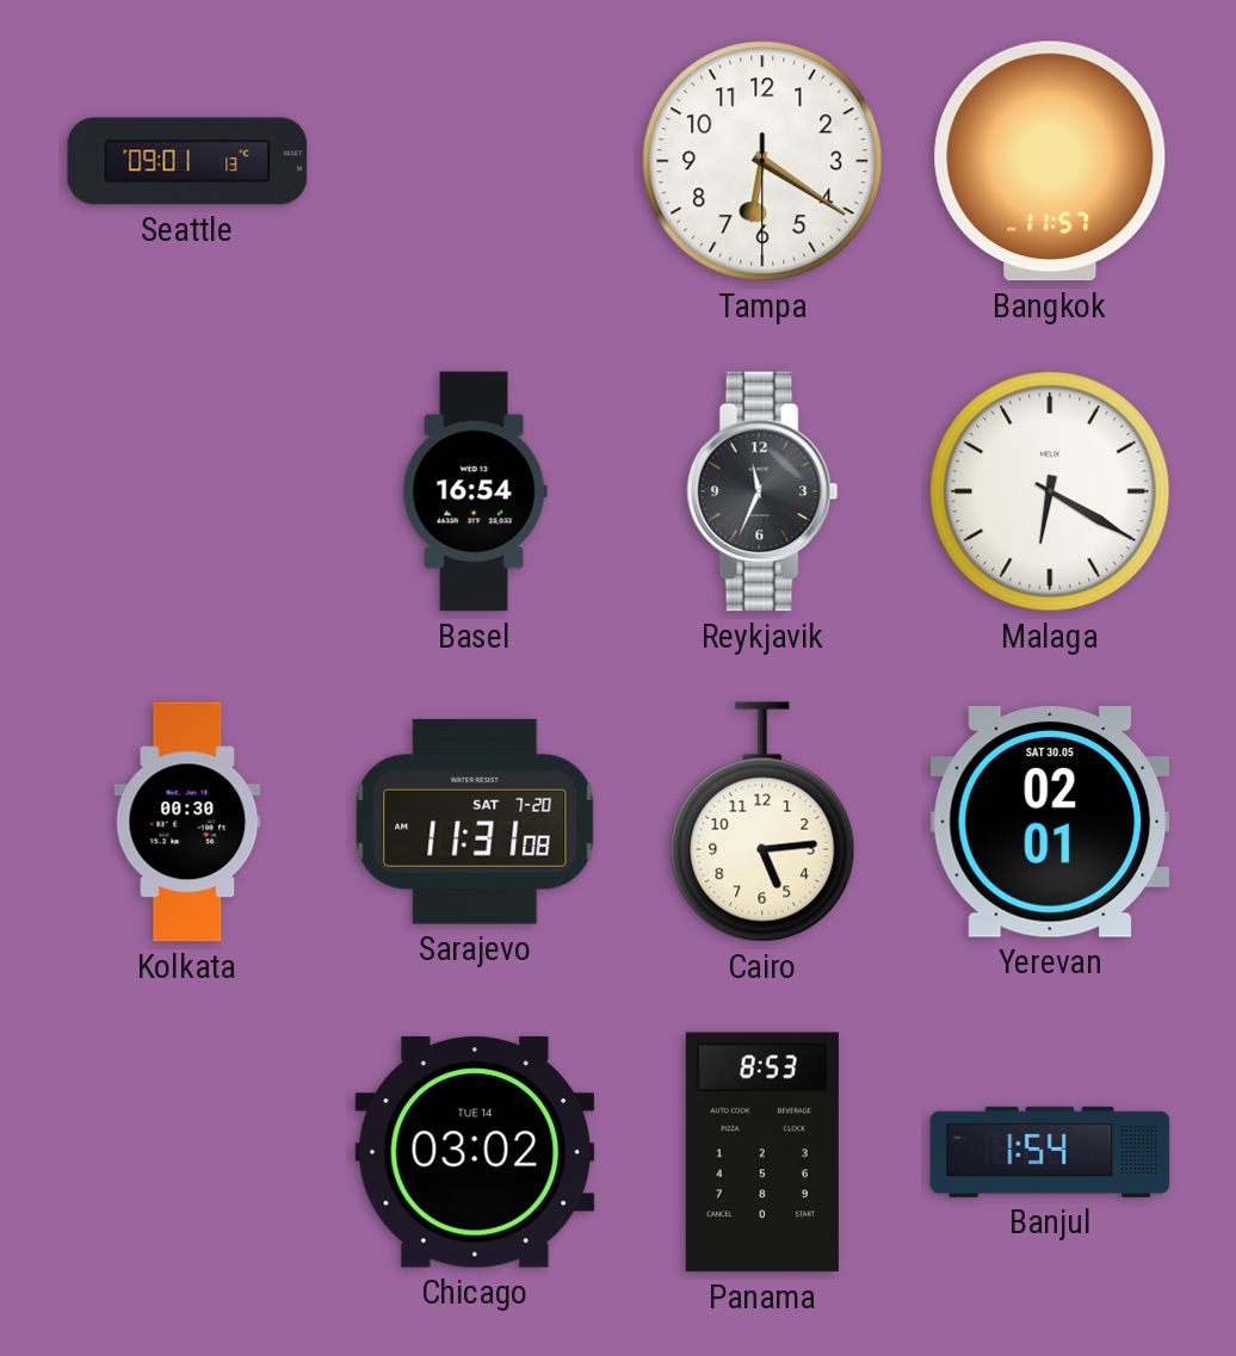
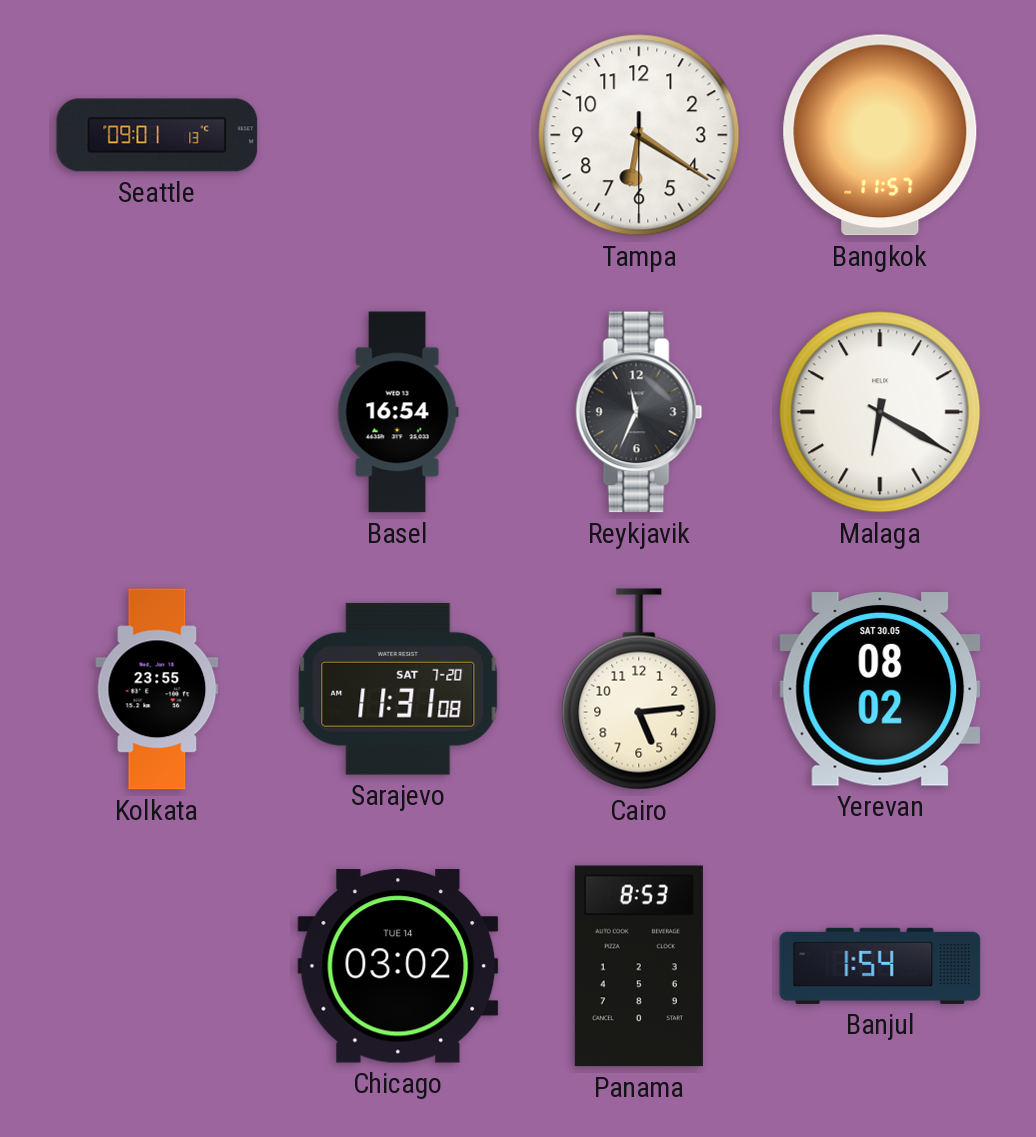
Kolkata: 00:30 -> 23:55 (157, 689)
Yerevan: 02:01 -> 08:02 (880, 690)
